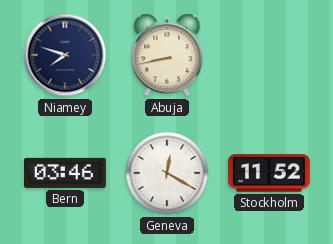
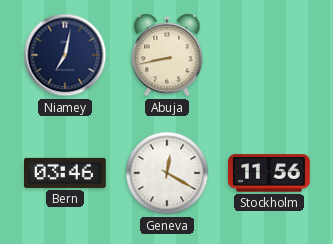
Niamey: 7:48 -> 7:02 (65, 55)
Stockholm: 11:52 -> 11:56 (269, 173)
